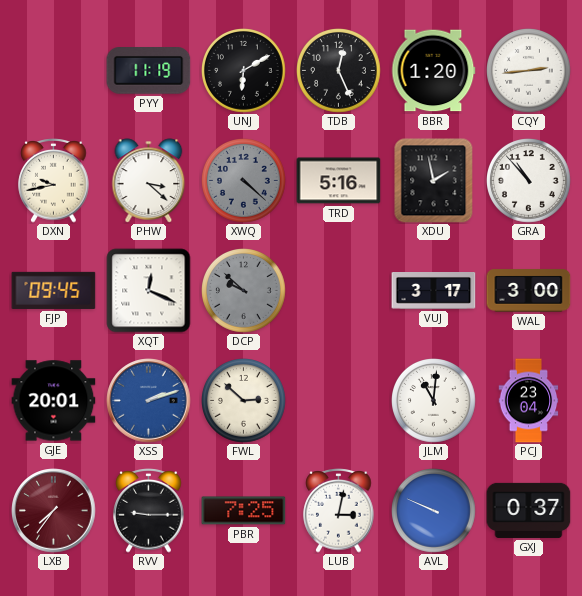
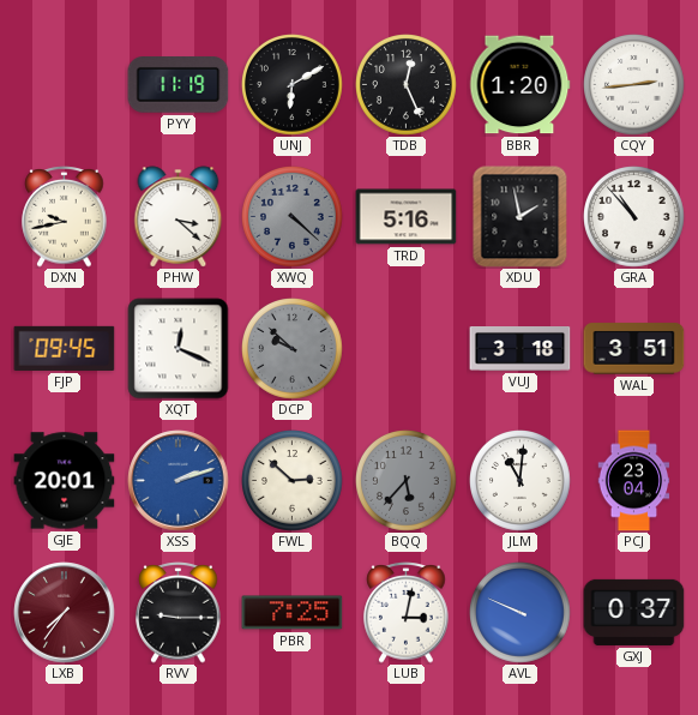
VUJ: 3:17 -> 3:18 (521, 349)
WAL: 3:00 -> 3:51 (634, 349)
BQQ: none -> 5:37 (407, 481)
